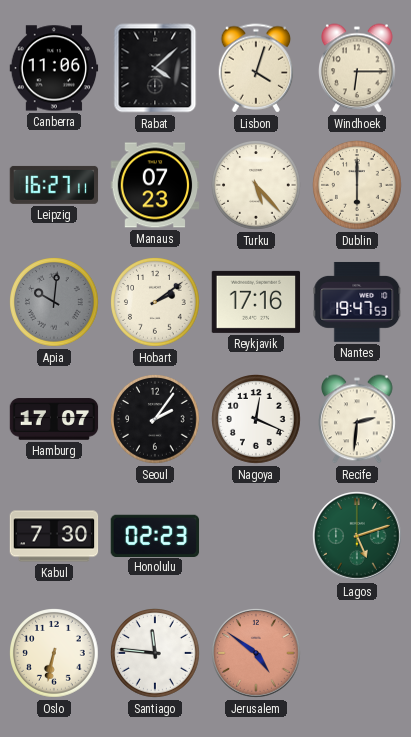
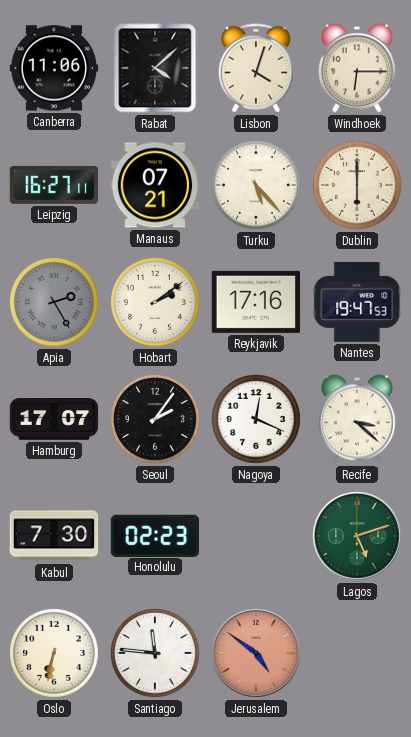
Manaus: 07:23 -> 07:21 (155, 185)
Apia: 10:01 -> 2:25 (55, 303)
Recife: 2:31 -> 3:22 (357, 419)
